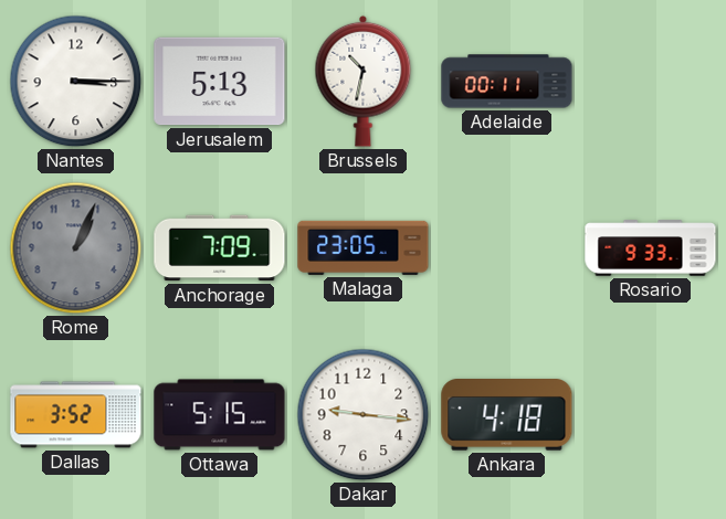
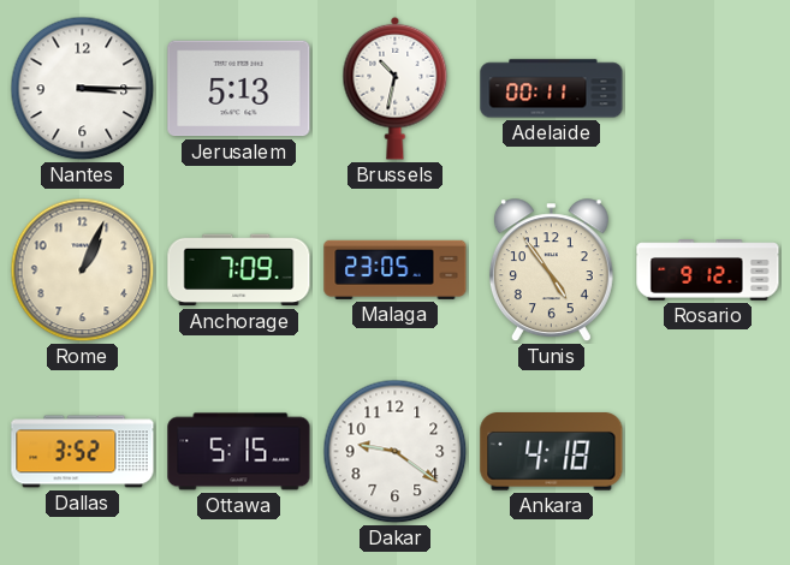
Rome dial: grey -> cream (83, 270)
Tunis: none -> 4:54 (551, 270)
Rosario: 9:33 -> 9:12 (708, 270)
Dakar: 9:16 -> 9:21 (396, 452)
